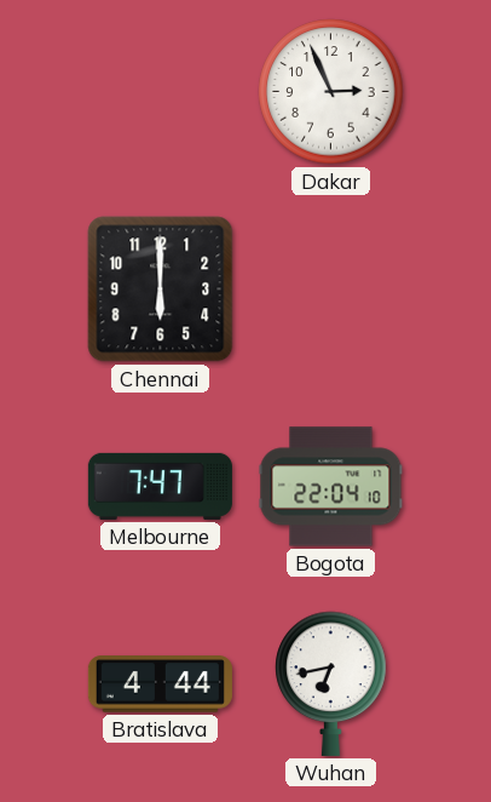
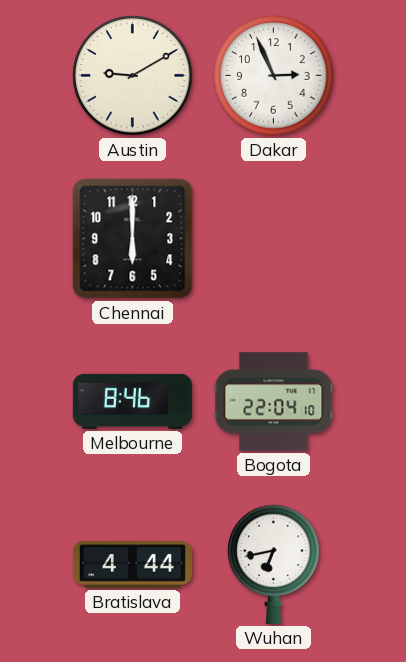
Austin: none -> 9:10 (133, 76)
Melbourne: 7:47 -> 8:46 (132, 401)
